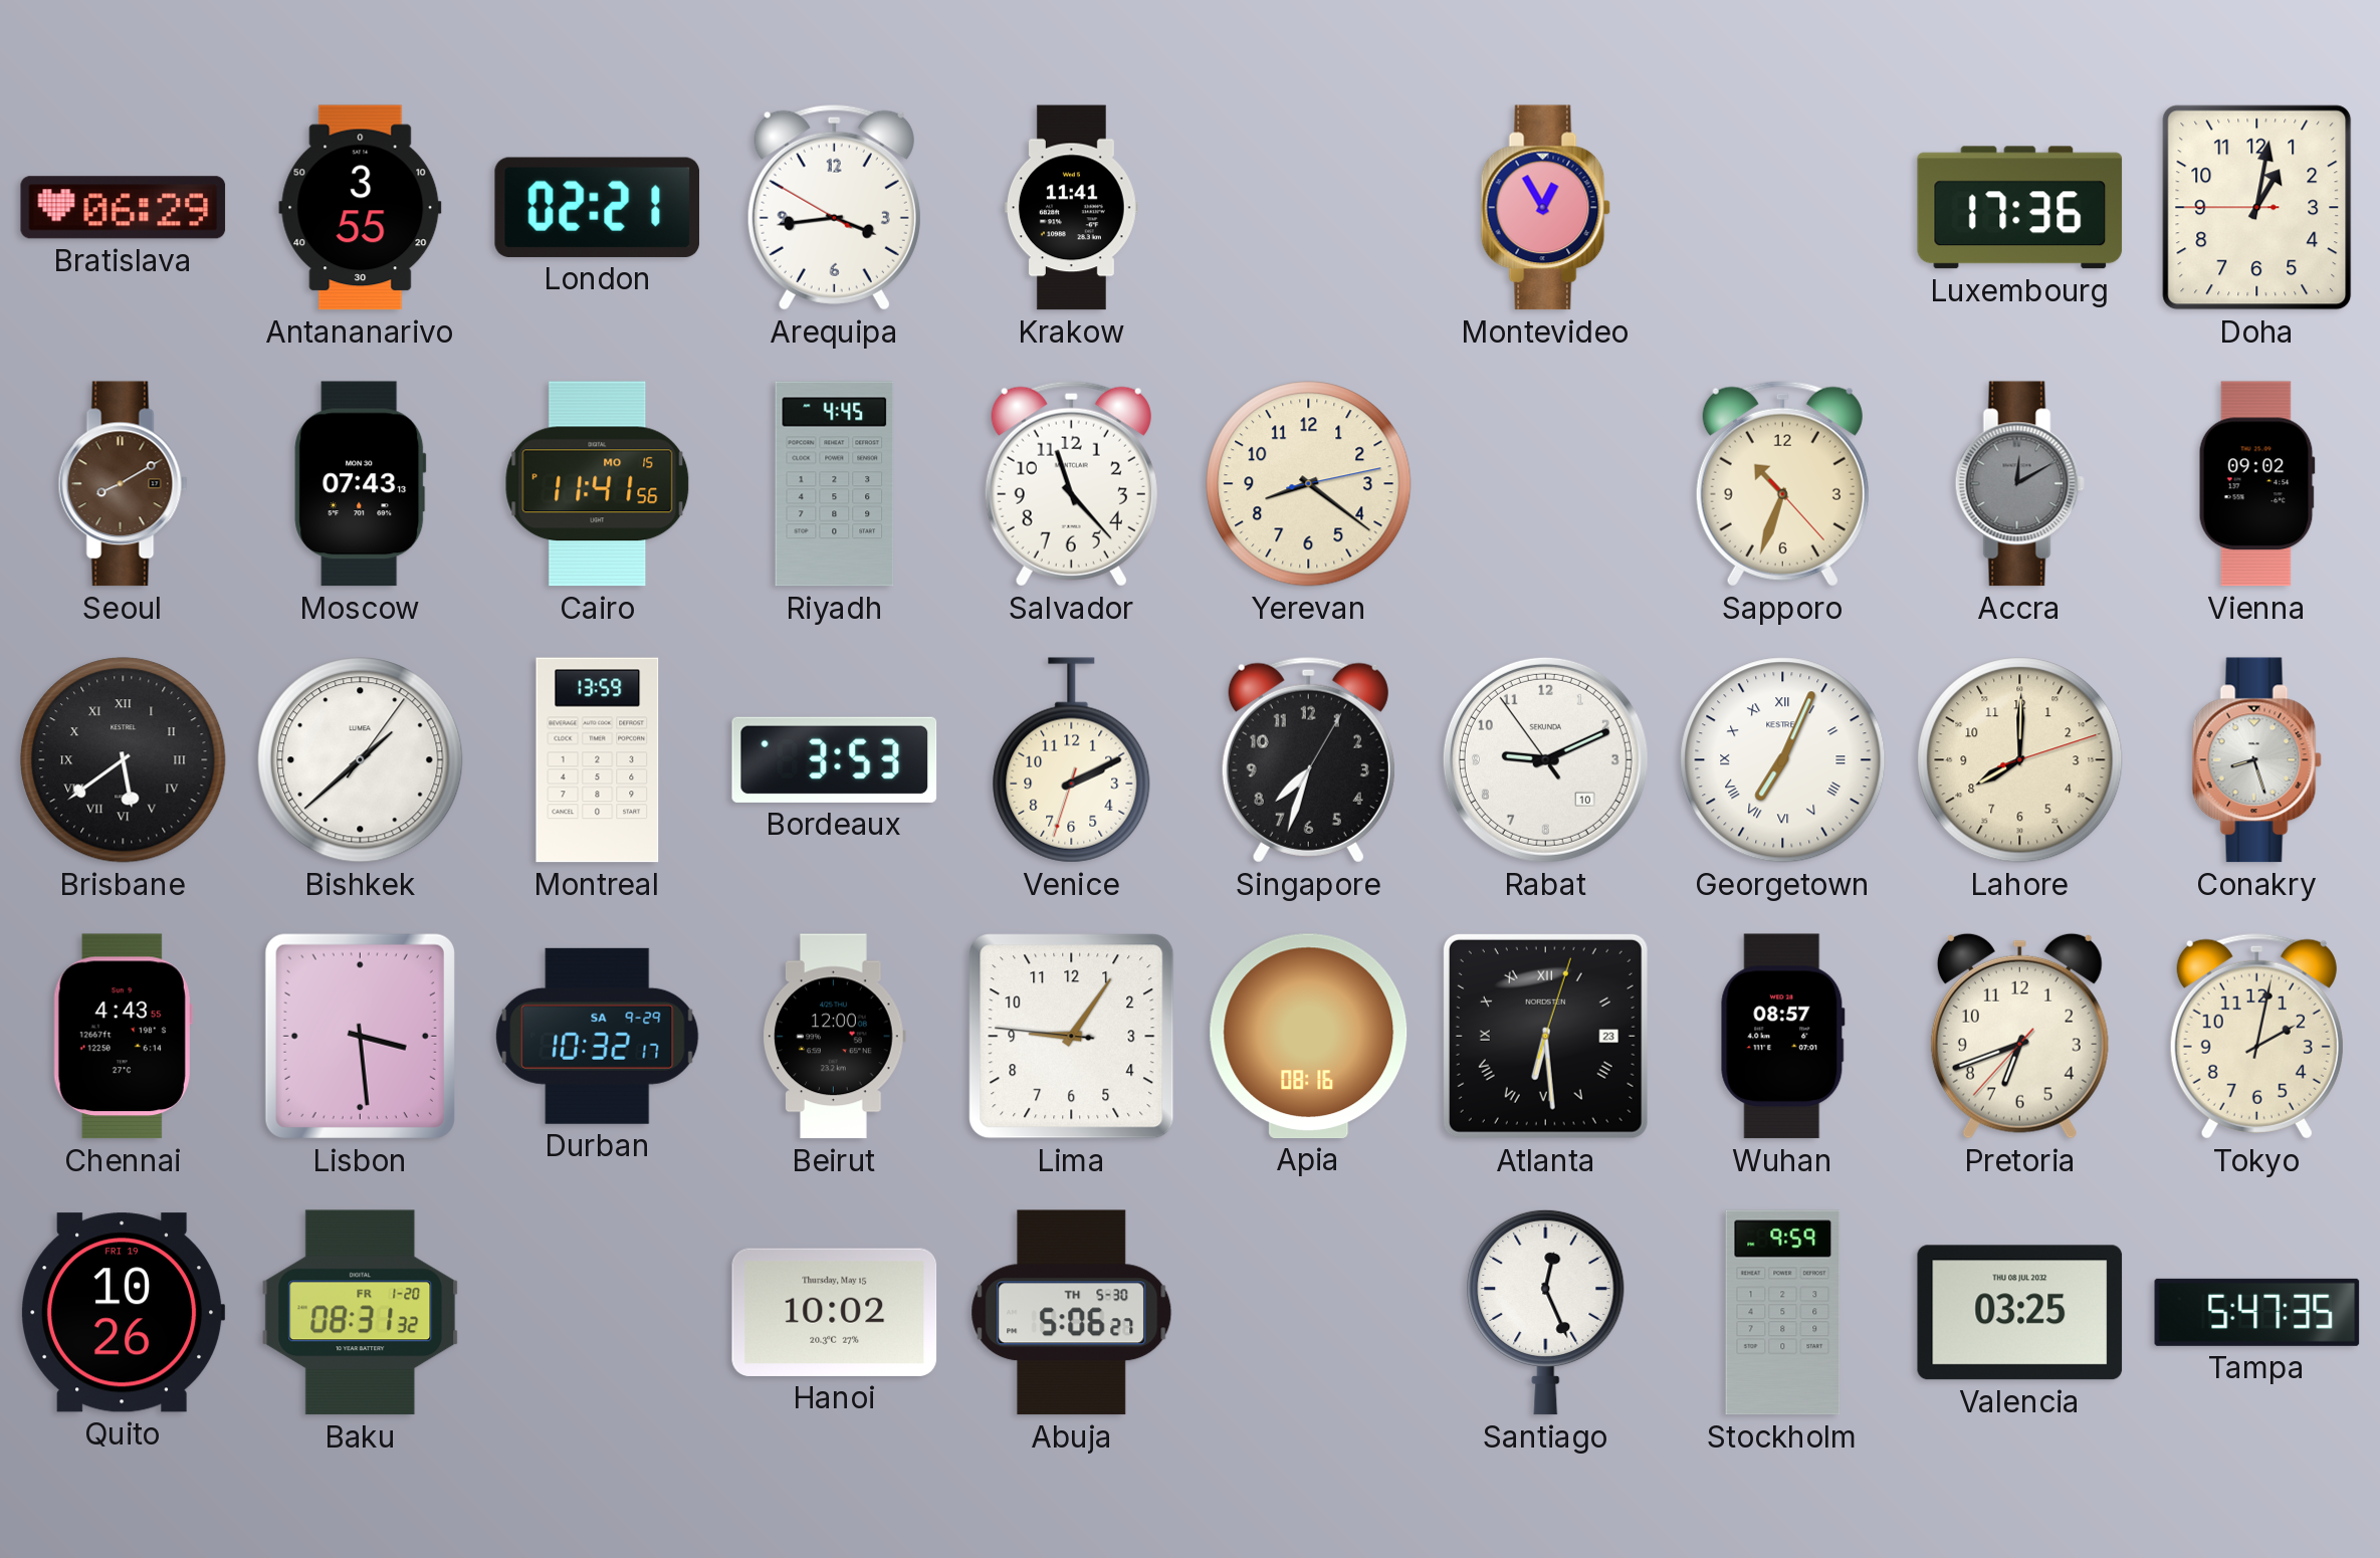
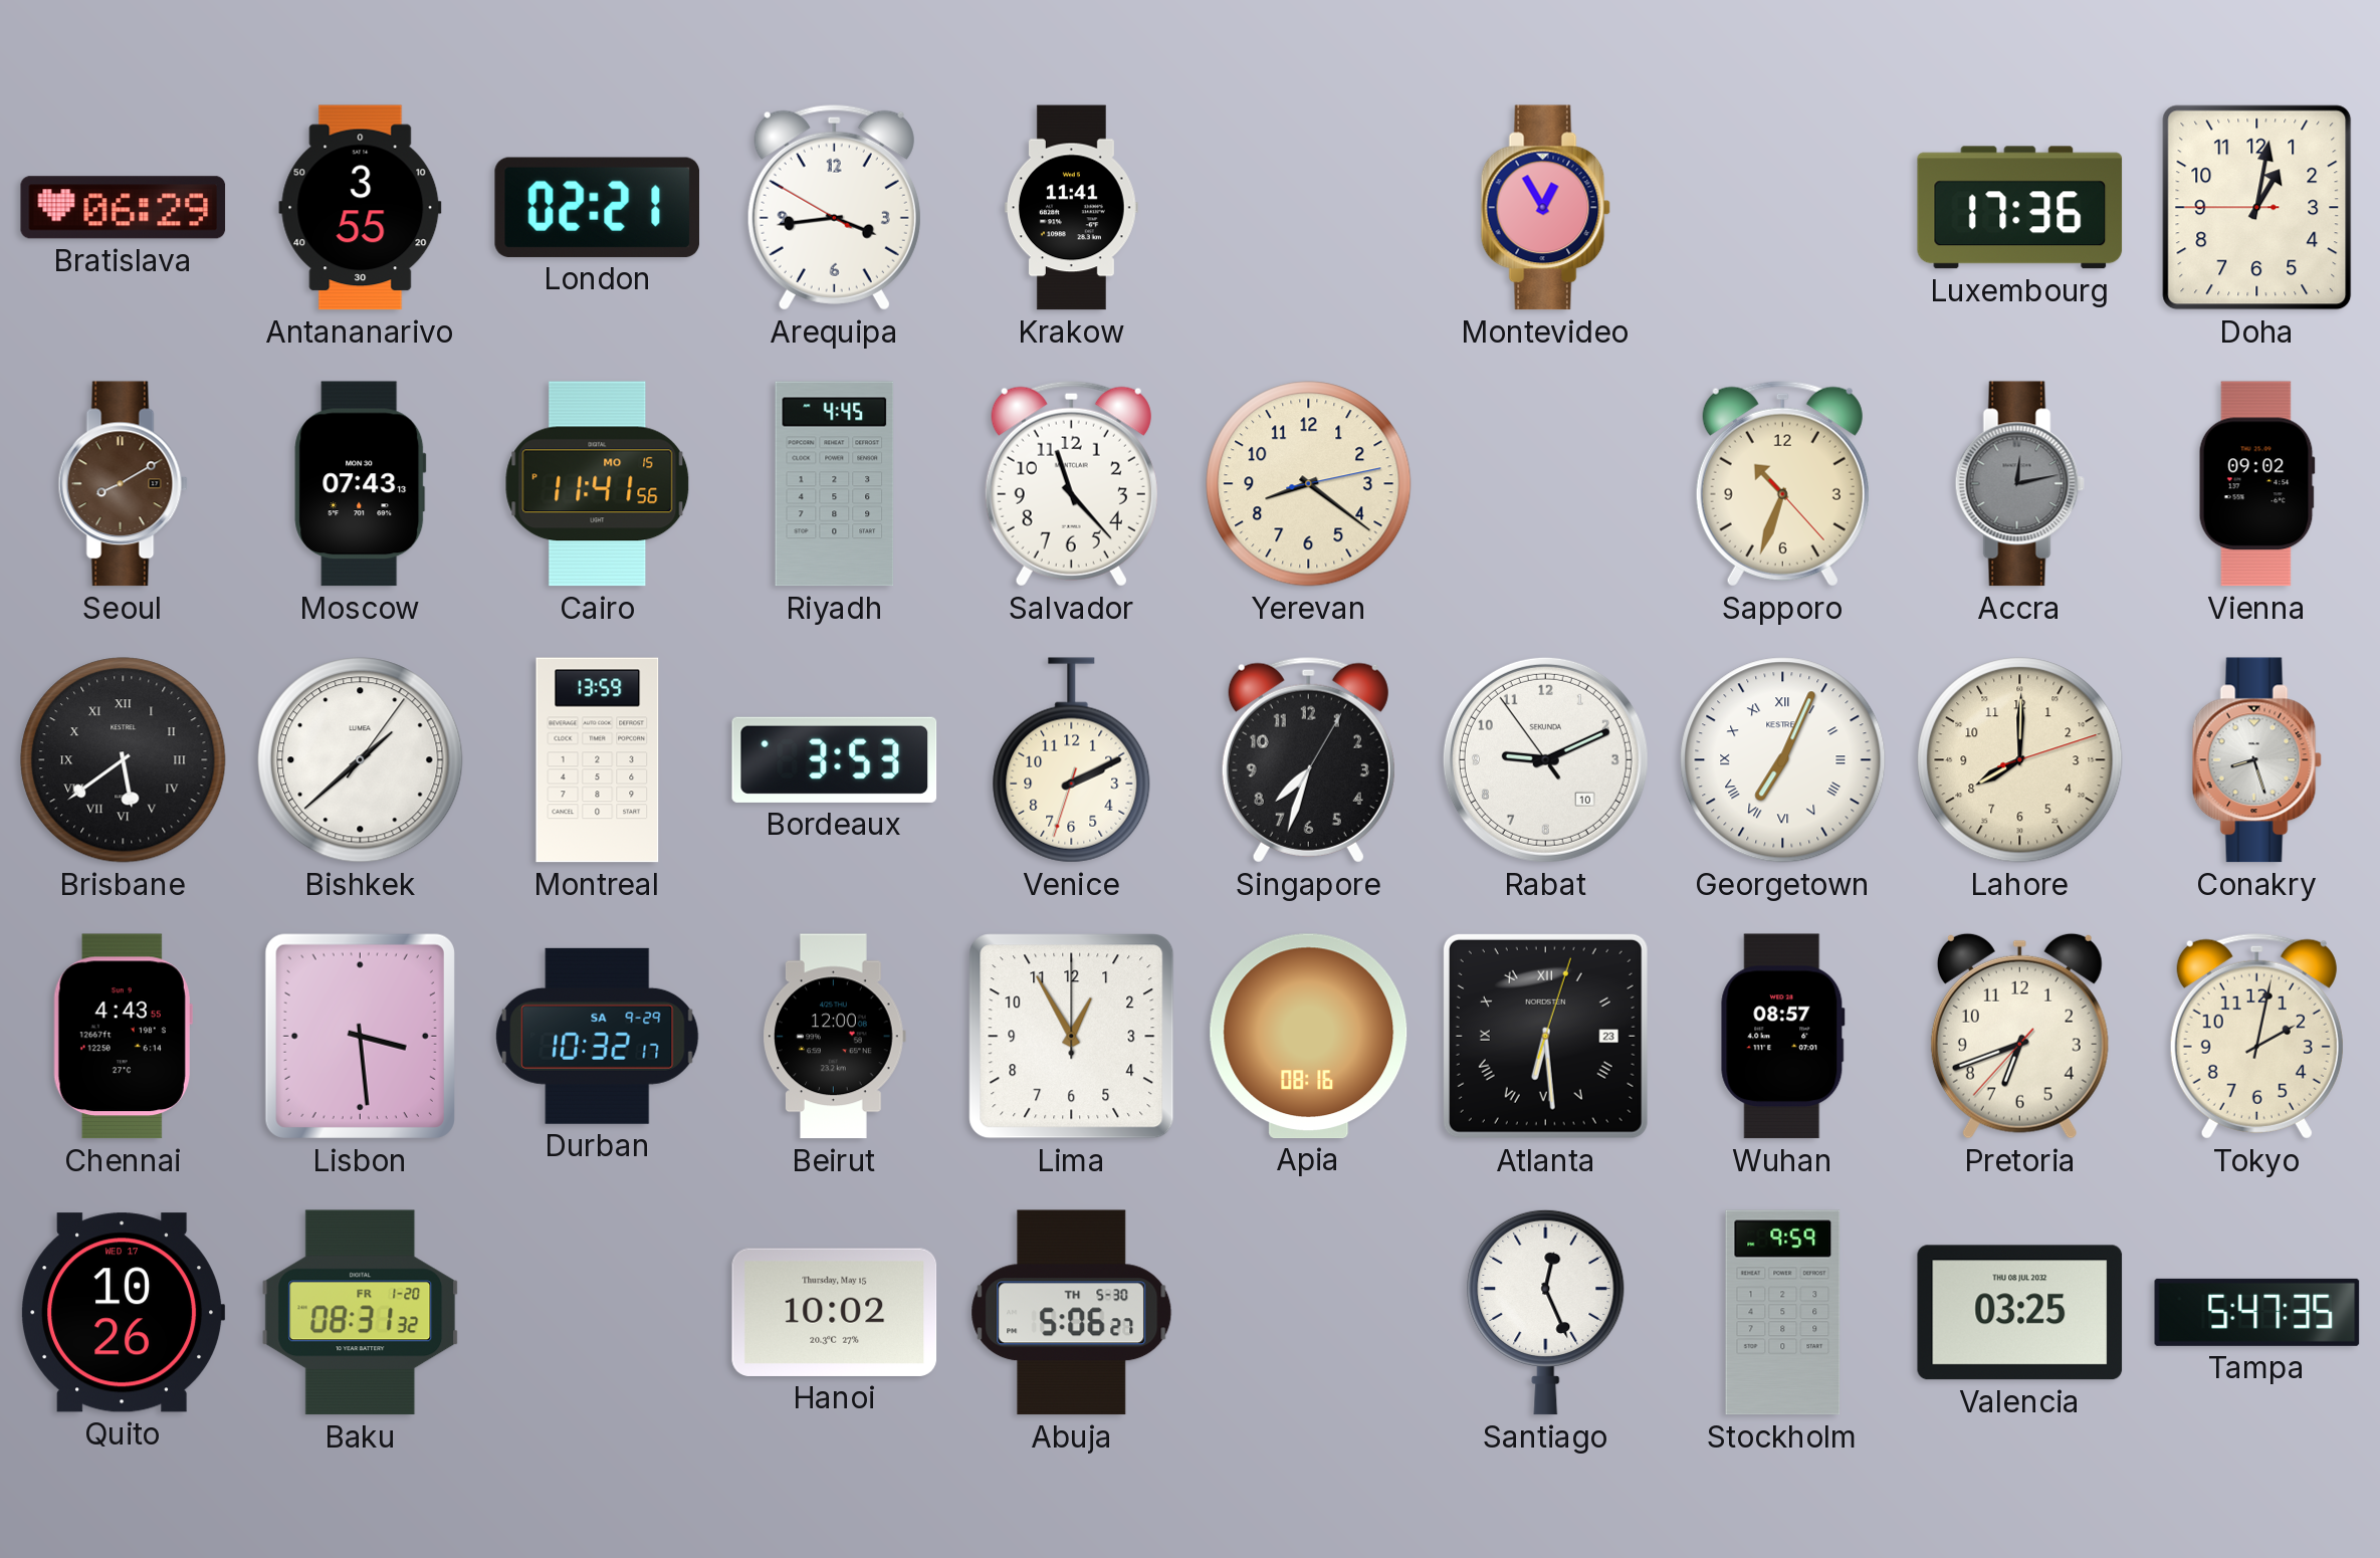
Accra: 12:10 -> 12:13 (2019, 484)
Lima: 9:05 -> 12:55 (1072, 1037)
Quito date: FRI 19 -> WED 17 (124, 1313)
